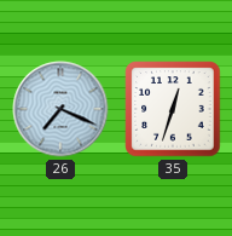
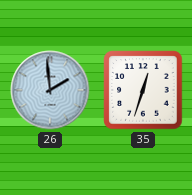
26: 7:19 -> 1:59 (50, 90)
